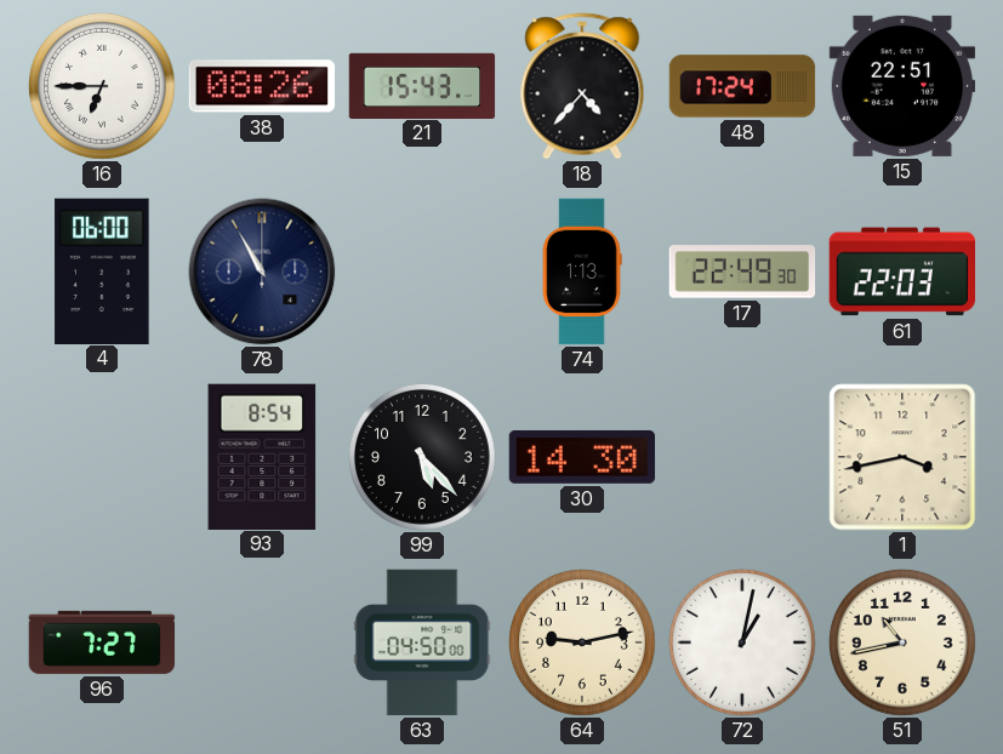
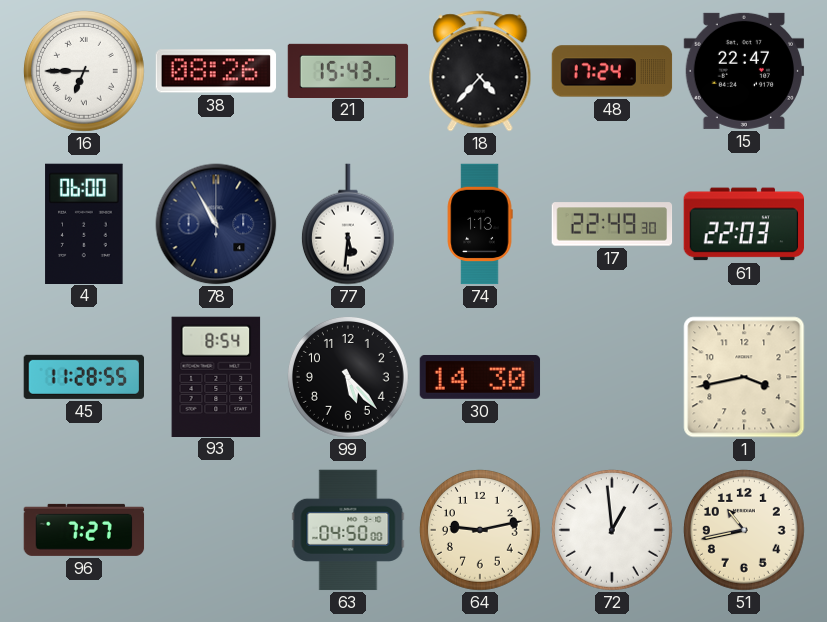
15: 22:51 -> 22:47 (744, 71)
77: none -> 5:31 (348, 224)
45: none -> 11:28 (83, 377)
72: 1:02 -> 12:59 (612, 530)
